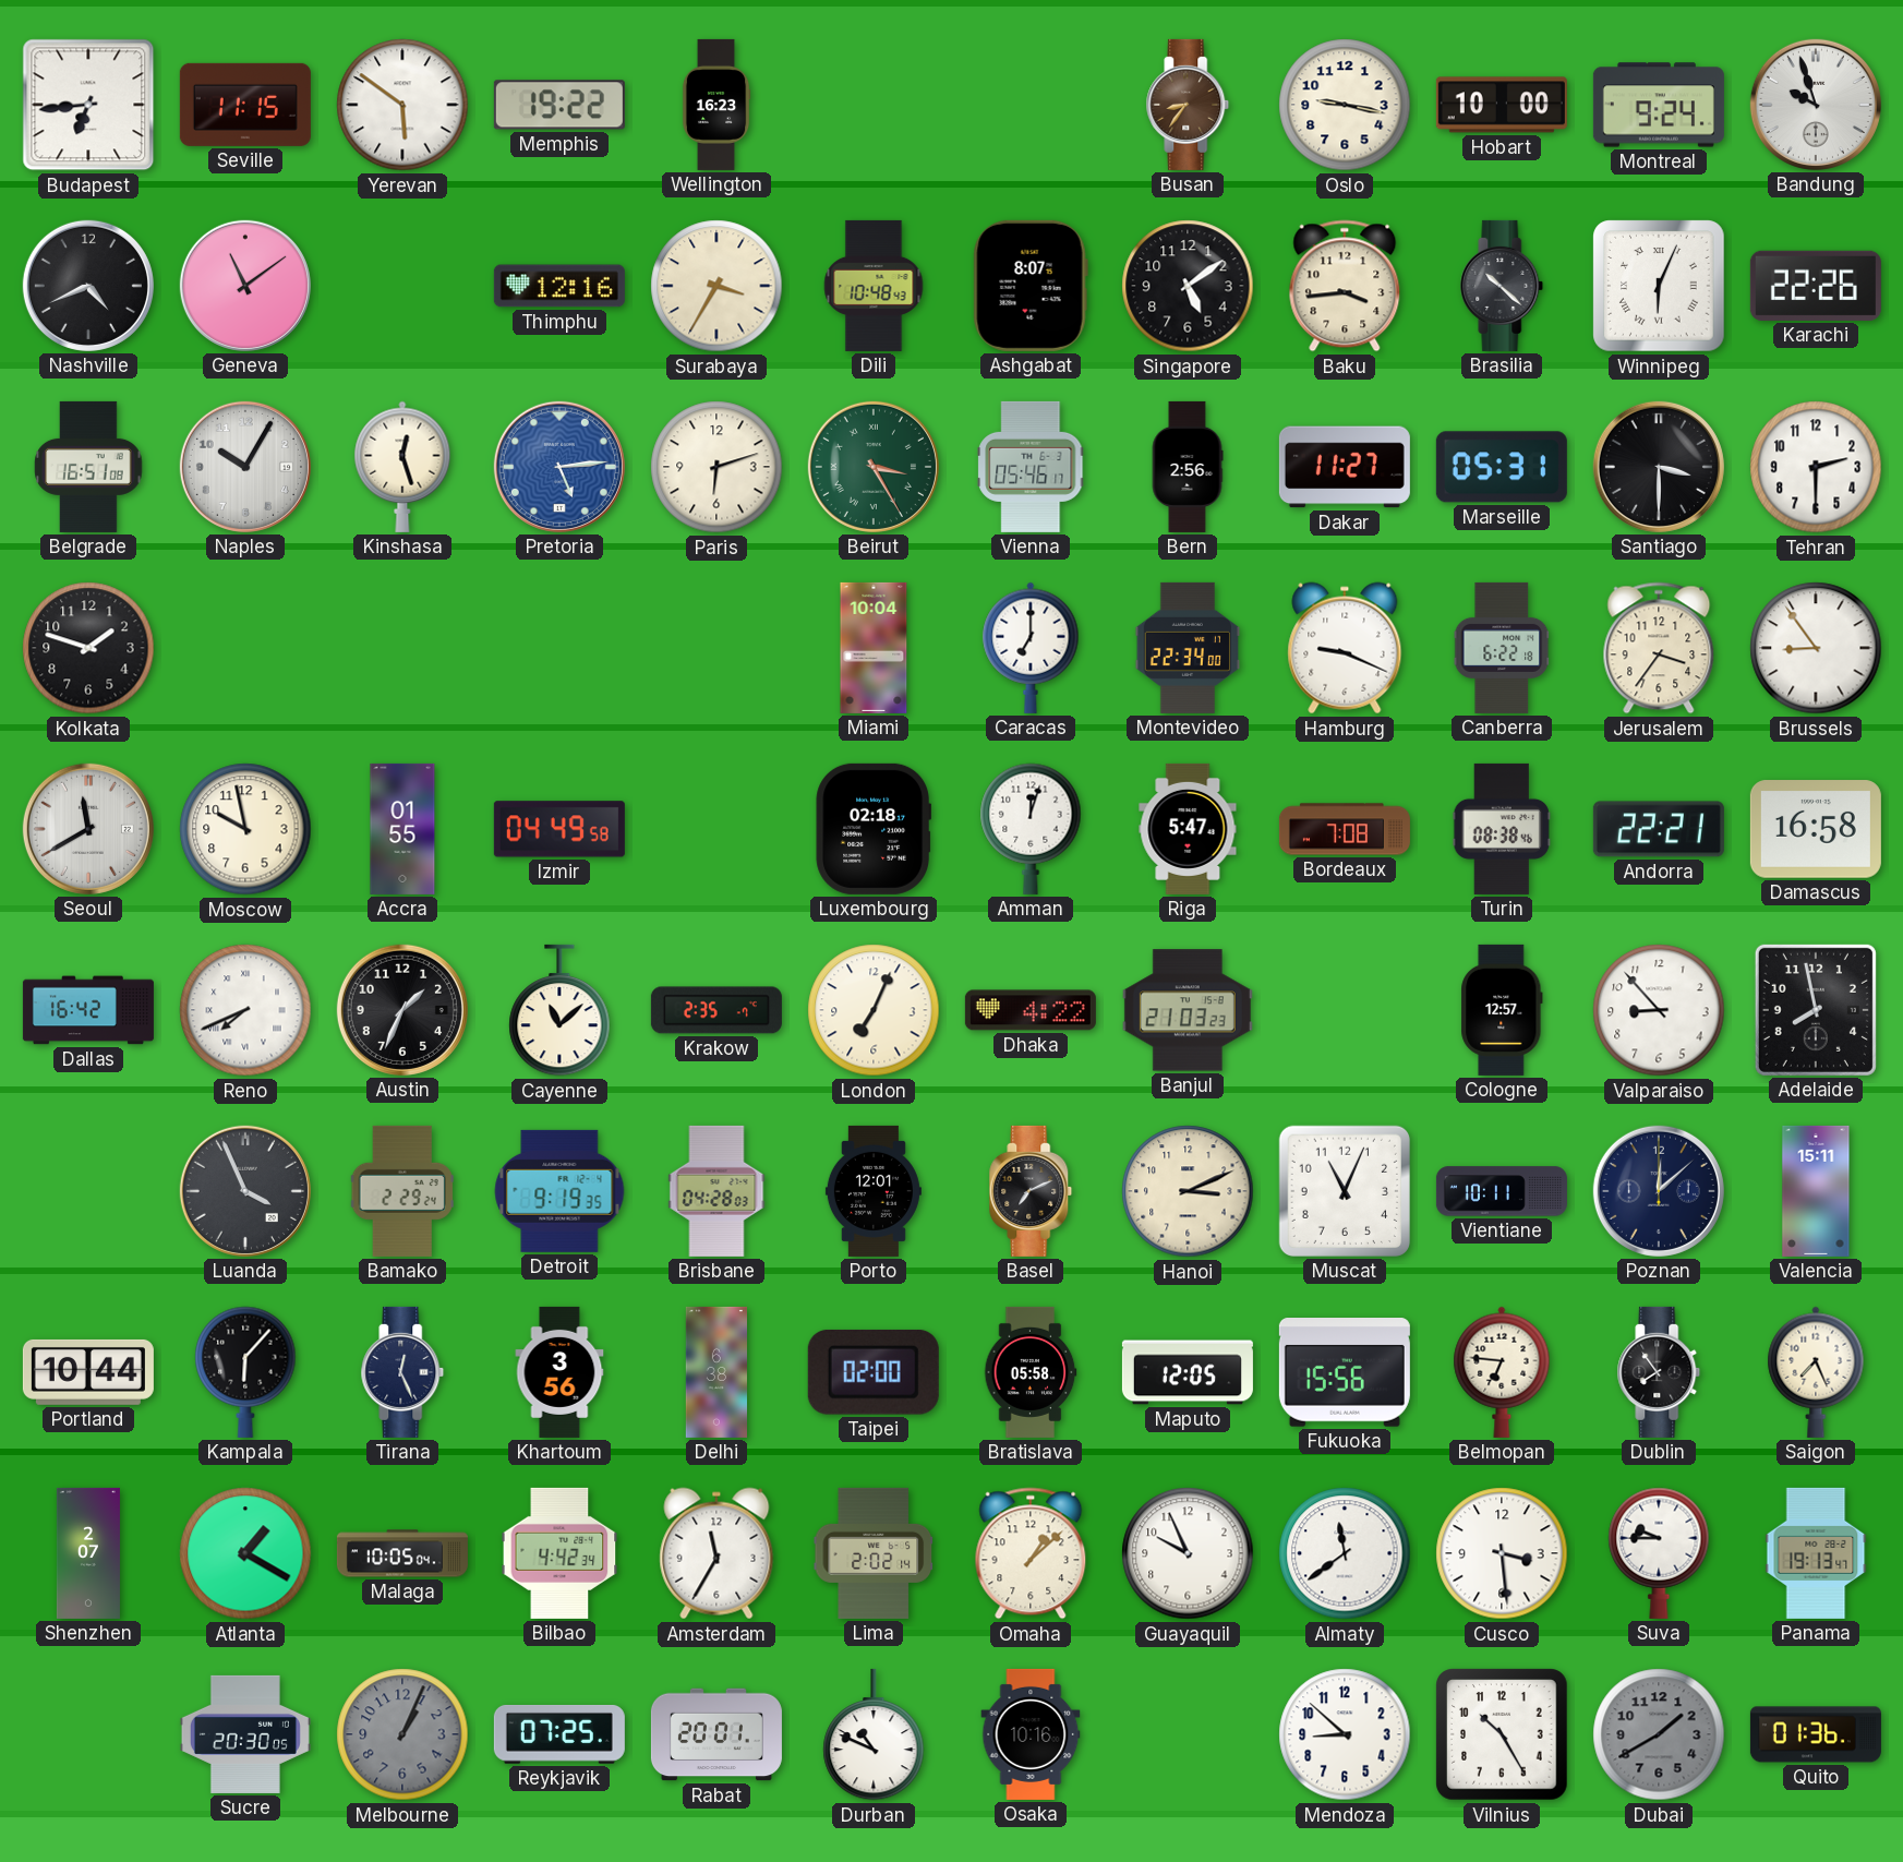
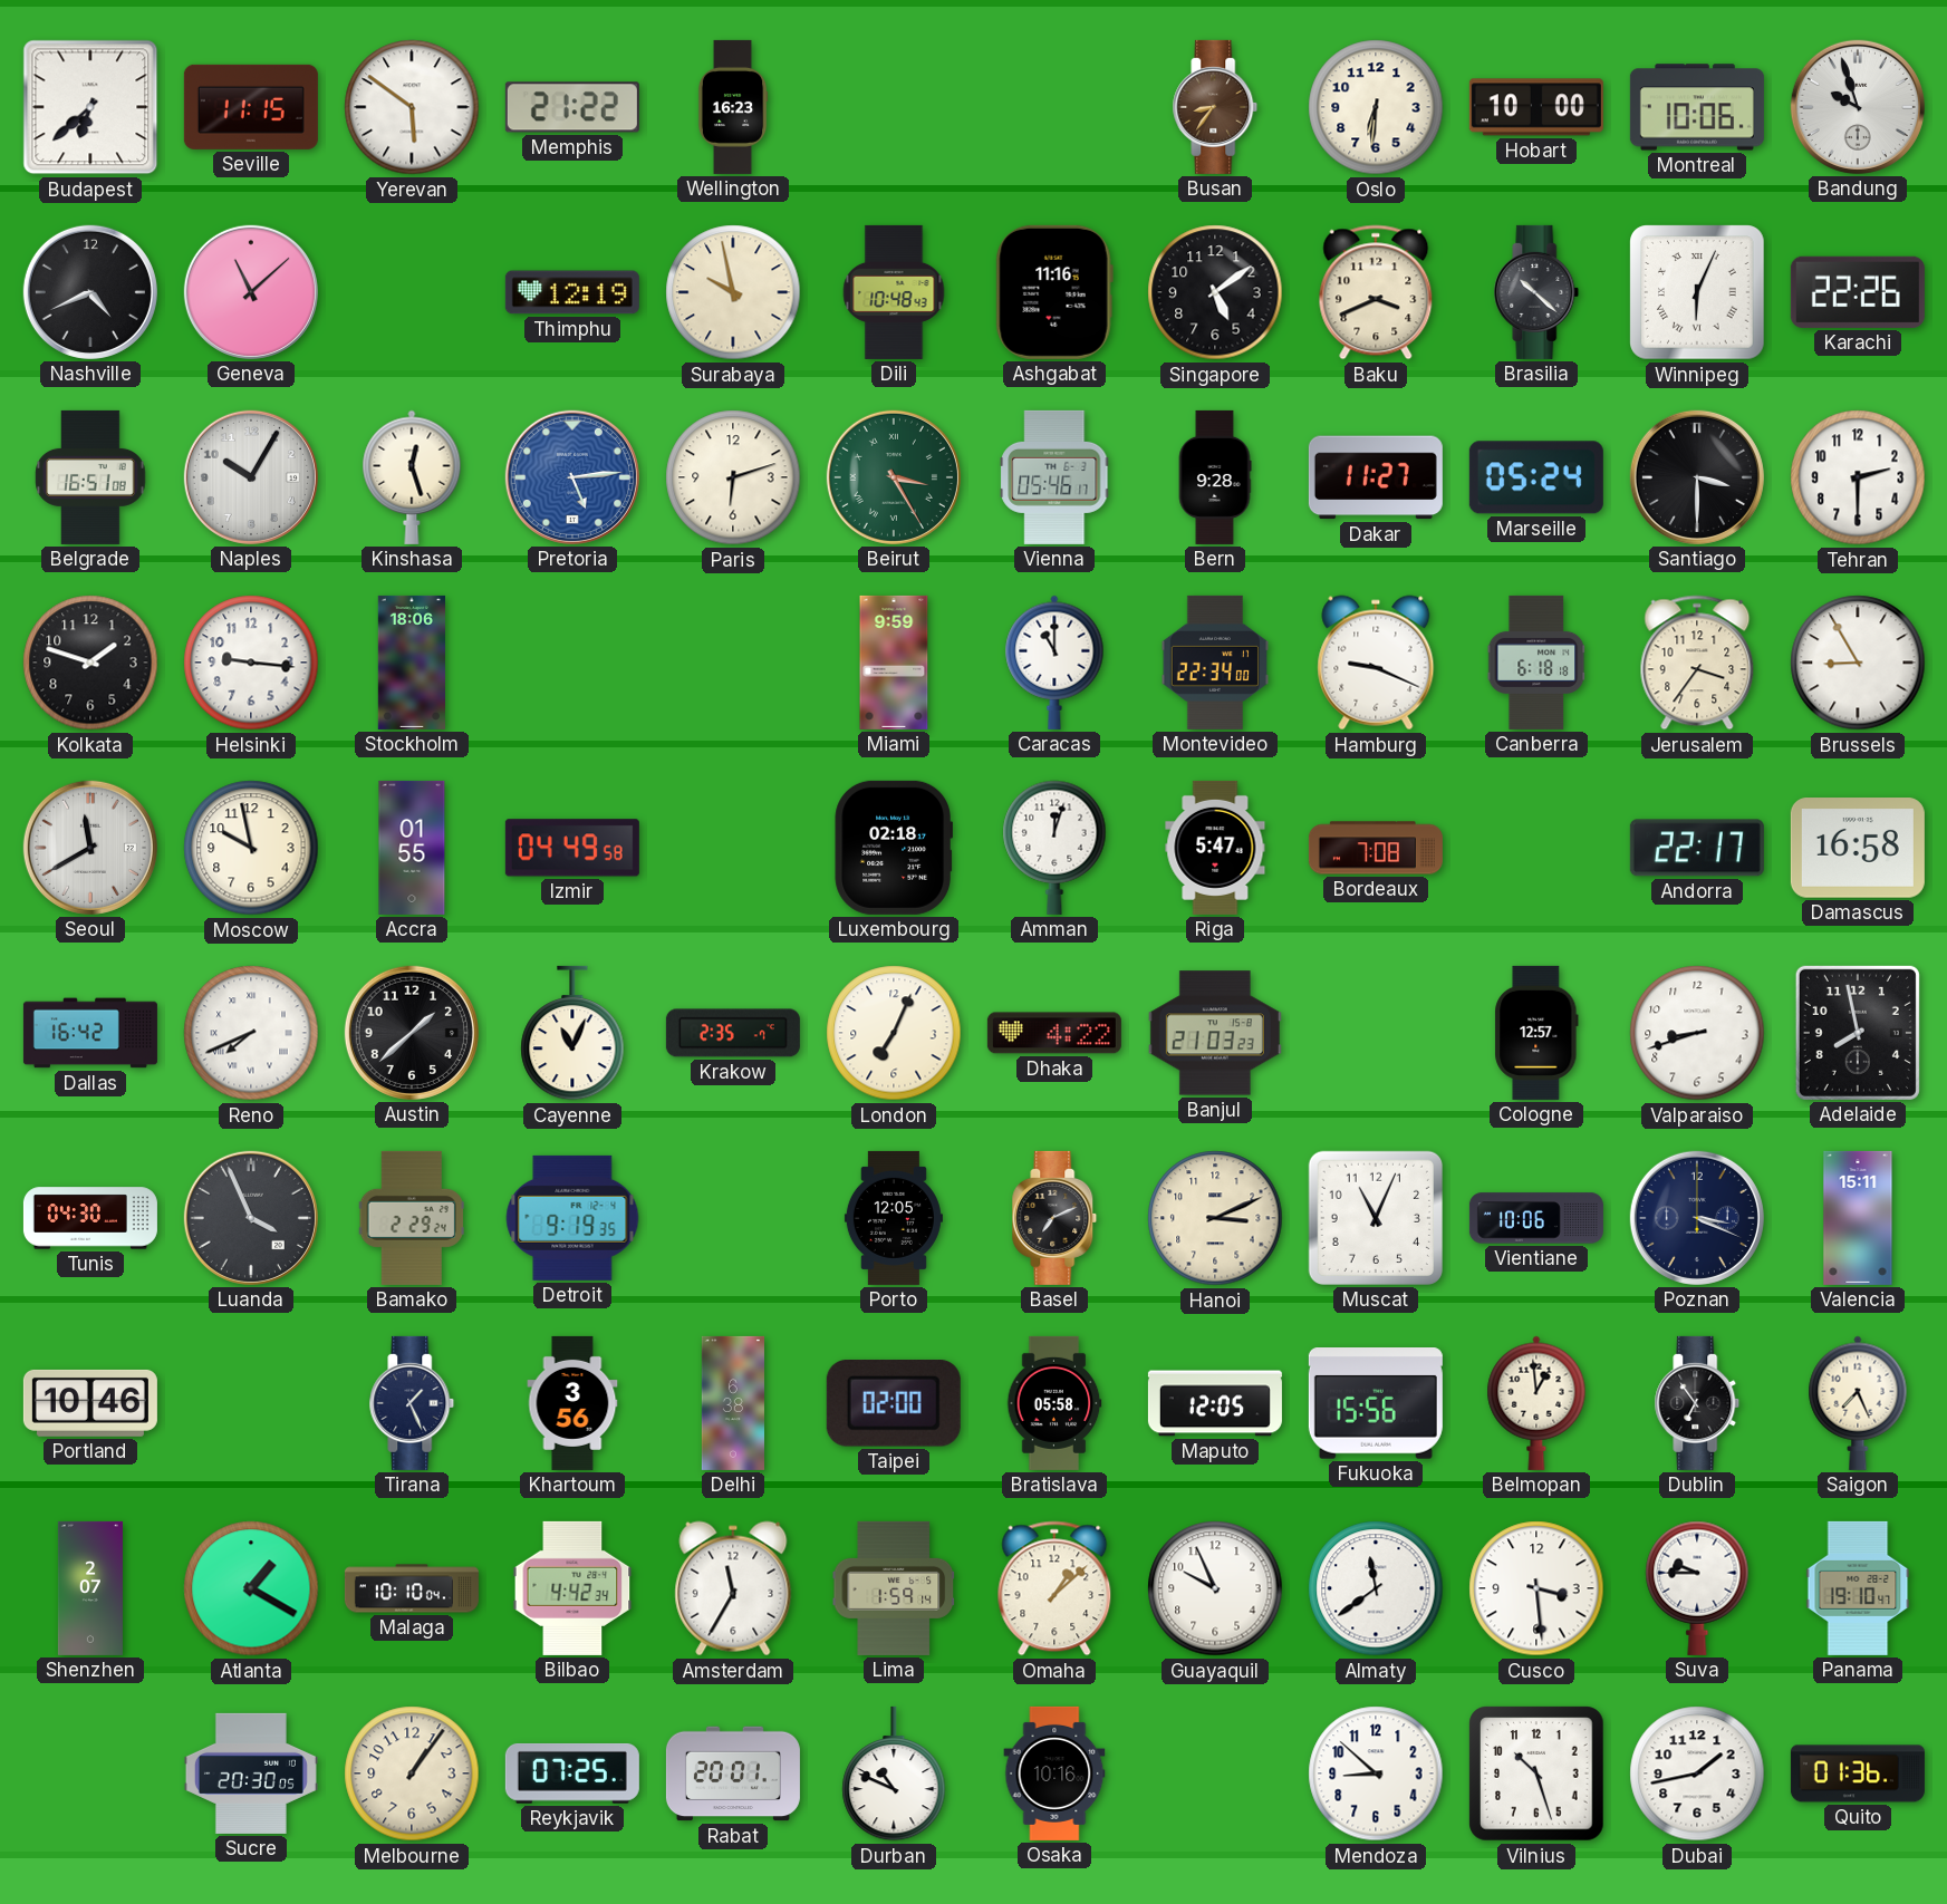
Budapest: 6:44 -> 6:38 (90, 107)
Memphis: 19:22 -> 21:22 (572, 107)
Oslo: 9:17 -> 6:31 (1376, 107)
Montreal: 9:24 -> 10:06 (1697, 107)
Geneva: 11:09 -> 11:08 (251, 292)
Thimphu: 12:16 -> 12:19 (572, 292)
Surabaya: 3:35 -> 9:58 (733, 292)
Ashgabat: 8:07 -> 11:16 (1054, 292)
Baku: 3:44 -> 3:41 (1376, 292)
Bern: 2:56 -> 9:28 (1215, 477)
Marseille: 05:31 -> 05:24 (1536, 477)
Helsinki: none -> 9:16 (251, 663)
Stockholm: none -> 18:06 (411, 663)
Miami: 10:04 -> 9:59 (894, 663)
Caracas: 7:00 -> 11:00 (1054, 663)
Canberra: 6:22 -> 6:18 (1536, 663)
Brussels: 8:54 -> 8:55 (1858, 663)
Turin: 08:38 -> none (1502, 829)
Andorra: 22:21 -> 22:17 (1697, 848)
Austin: 1:34 -> 1:38 (412, 1033)
Cayenne: 11:08 -> 11:04 (572, 1033)
Valparaiso: 8:53 -> 8:42 (1697, 1033)
Tunis: none -> 04:30 (90, 1218)
Brisbane: 04:28 -> none (716, 1191)
Porto: 12:01 -> 12:05 (894, 1218)
Vientiane: 10:11 -> 10:06 (1536, 1218)
Poznan: 12:08 -> 3:19 (1697, 1218)
Portland: 10:44 -> 10:46 (90, 1403)
Kampala: 6:07 -> none (245, 1372)
Tirana: 12:26 -> 1:26 (412, 1403)
Belmopan: 6:46 -> 12:59 (1536, 1403)
Dublin: 7:54 -> 6:54 (1697, 1403)
Malaga: 10:05 -> 10:10 (412, 1588)
Lima: 2:02 -> 1:59 (894, 1588)
Panama: 19:13 -> 19:10 (1858, 1588)
Melbourne: 1:04 -> 1:06 (412, 1773)
Melbourne dial: grey -> cream (412, 1773)
Vilnius: 10:25 -> 10:27 (1536, 1773)
Dubai: 1:40 -> 1:43 (1697, 1773)
Dubai dial: grey -> white (1697, 1773)
